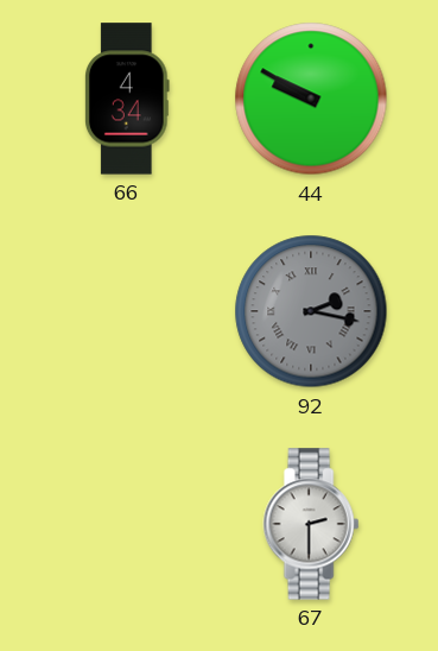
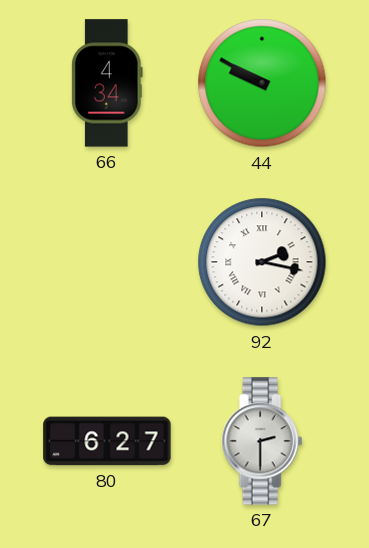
92 dial: grey -> white (262, 262)
80: none -> 6:27 (107, 441)
